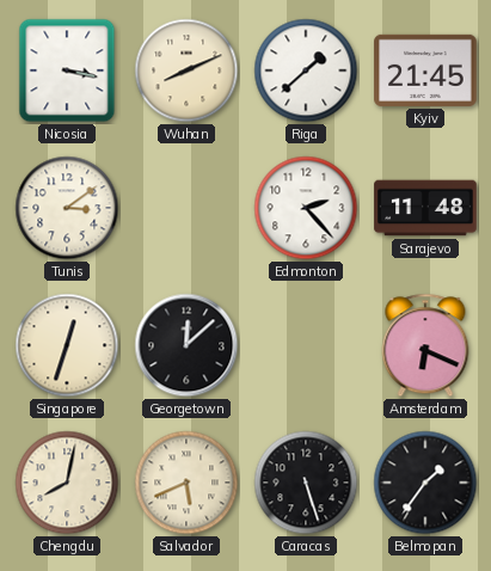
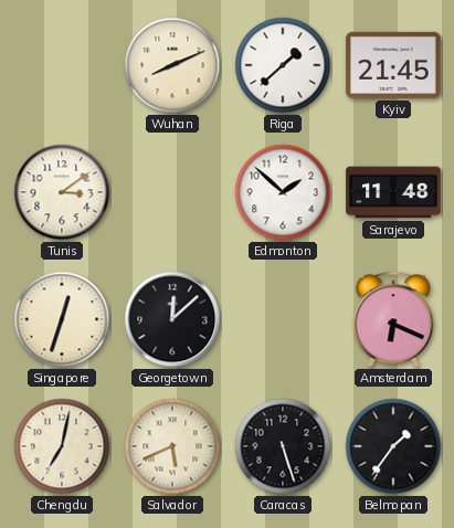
Nicosia: 3:17 -> none (67, 70)
Edmonton: 2:23 -> 1:52 (283, 192)
Chengdu: 8:02 -> 7:02 (62, 446)
